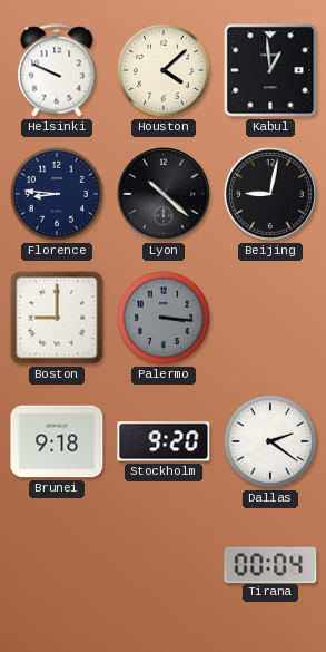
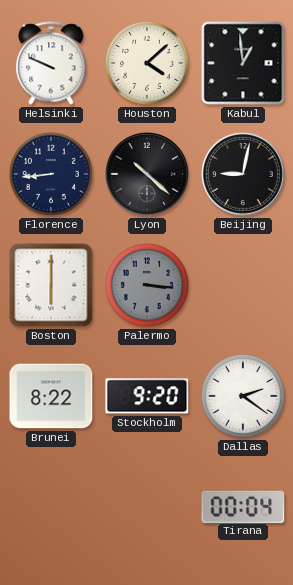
Florence: 8:46 -> 8:44 (51, 174)
Boston: 9:00 -> 6:00 (51, 285)
Brunei: 9:18 -> 8:22 (51, 396)
